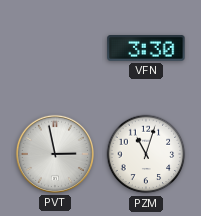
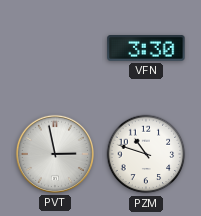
PZM: 11:03 -> 10:48 (146, 154)
